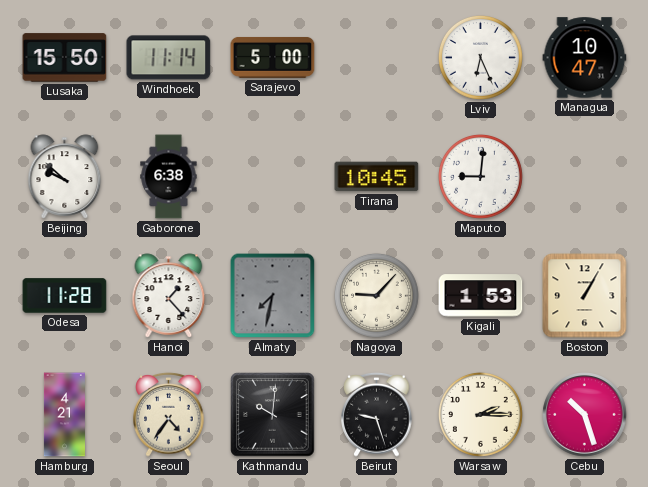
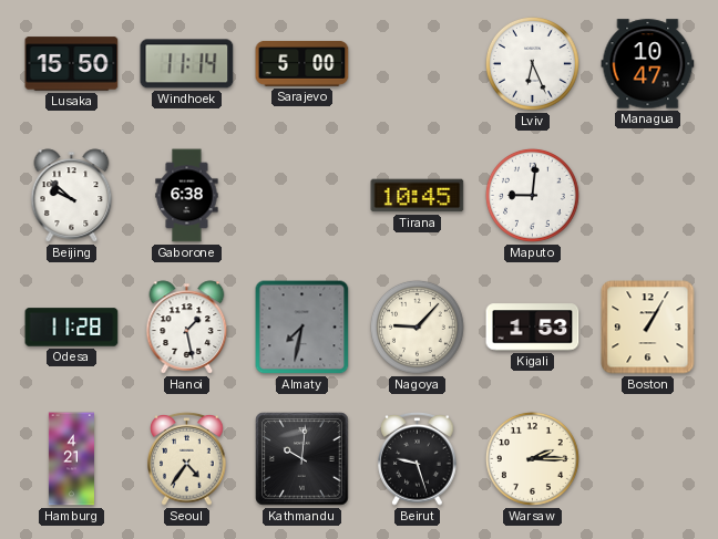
Hanoi: 1:23 -> 1:28 (187, 328)
Cebu: 10:27 -> none (585, 415)
